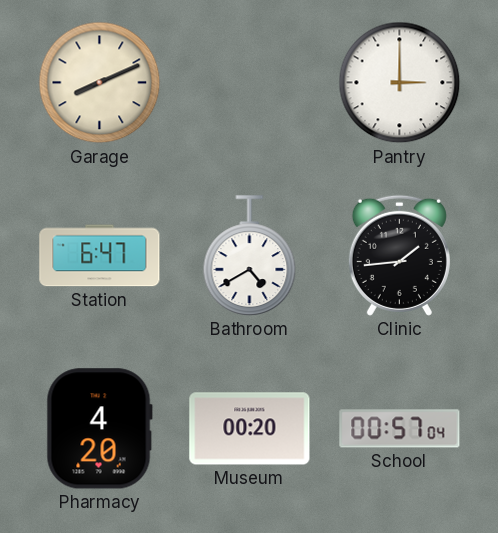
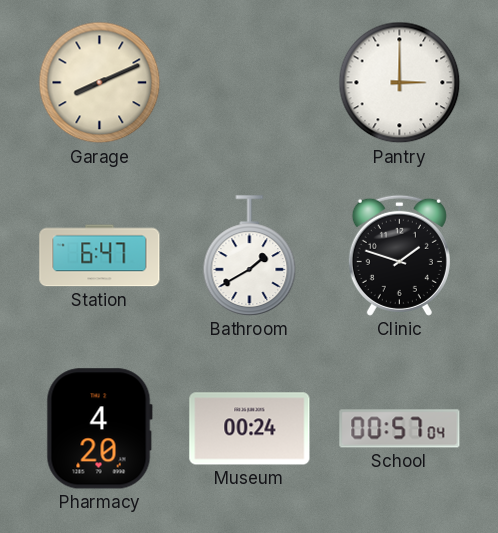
Bathroom: 4:40 -> 1:40 (250, 256)
Clinic: 1:44 -> 1:48 (399, 255)
Museum: 00:20 -> 00:24 (250, 429)
